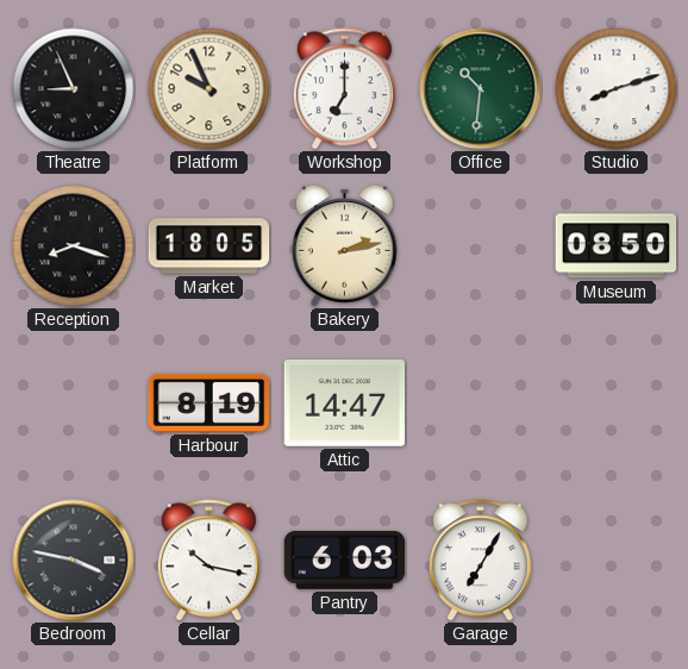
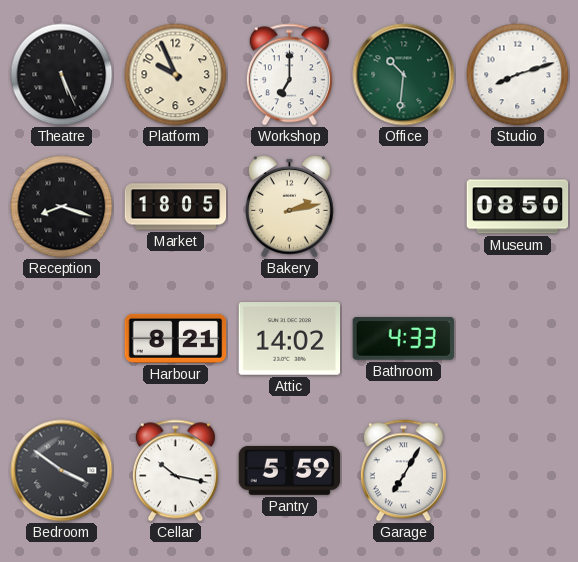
Theatre: 8:56 -> 5:26 (62, 75)
Harbour: 8:19 -> 8:21 (176, 338)
Attic: 14:47 -> 14:02 (290, 339)
Bathroom: none -> 4:33 (403, 339)
Bedroom: 3:47 -> 3:51 (62, 471)
Pantry: 6:03 -> 5:59 (290, 470)
